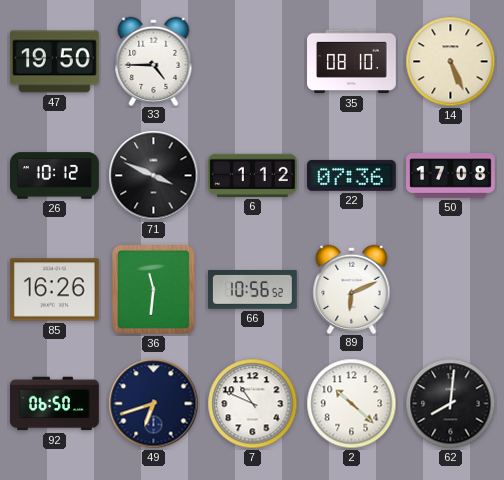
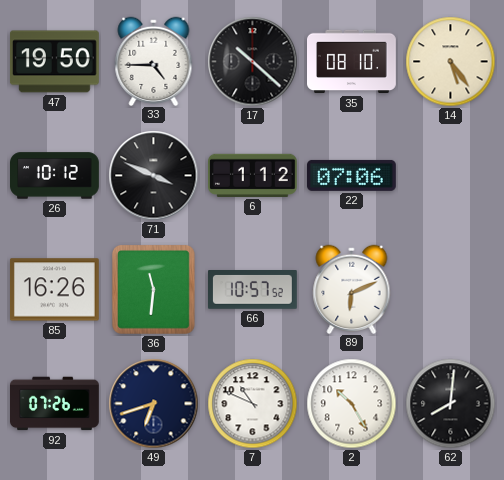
17: none -> 10:22 (253, 62)
14: 5:26 -> 5:24 (451, 62)
22: 07:36 -> 07:06 (352, 175)
50: 17:08 -> none (451, 176)
66: 10:56 -> 10:57 (253, 290)
92: 06:50 -> 07:26 (55, 404)
2: 10:22 -> 10:25 (352, 404)
